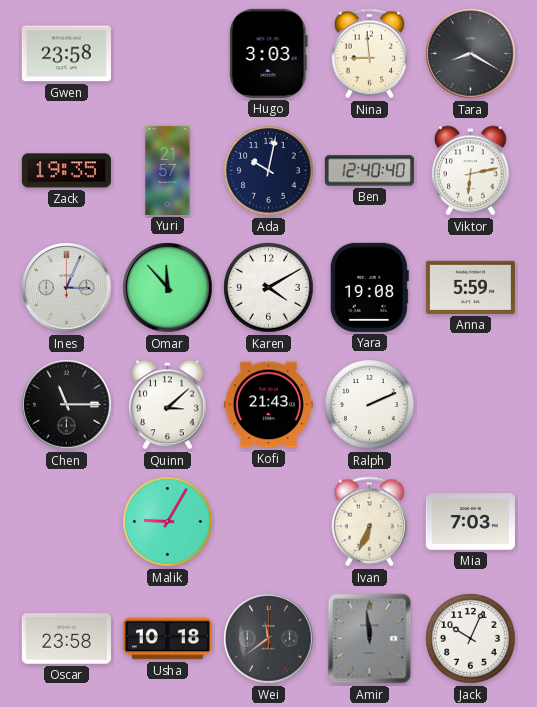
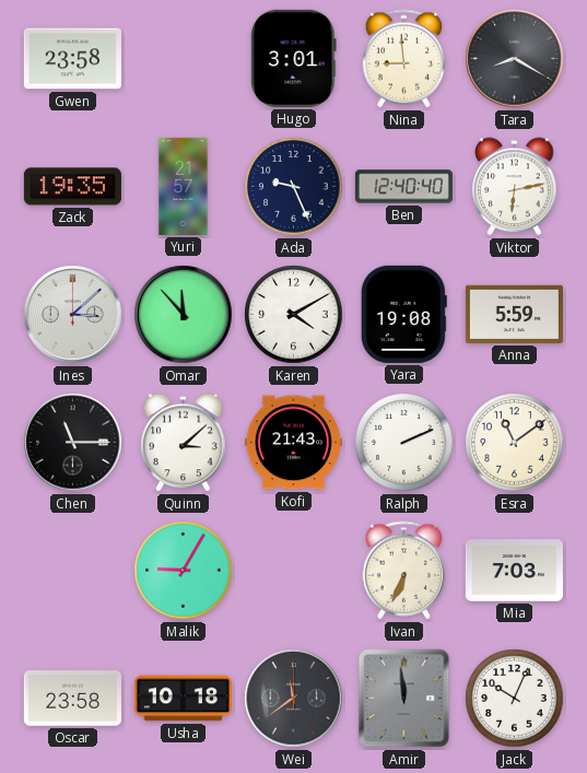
Hugo: 3:03 -> 3:01 (294, 58)
Ada: 10:02 -> 9:26 (294, 187)
Ines: 3:04 -> 3:08 (73, 315)
Esra: none -> 11:09 (515, 443)
